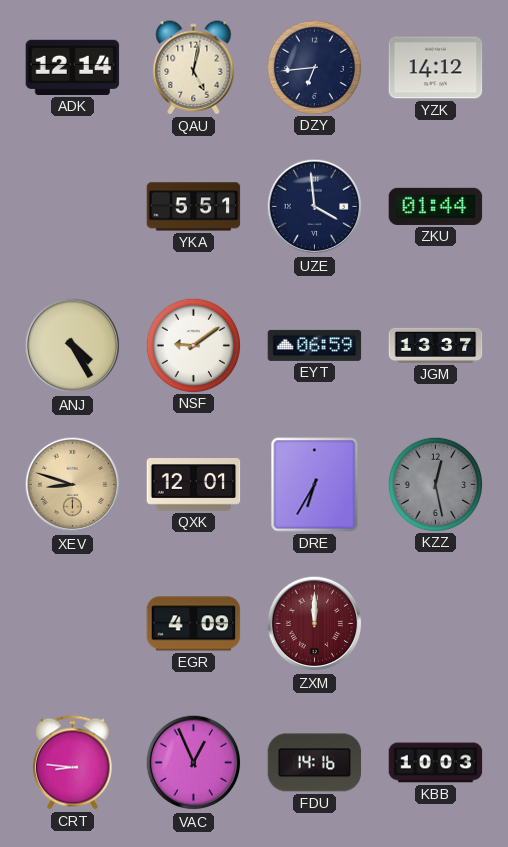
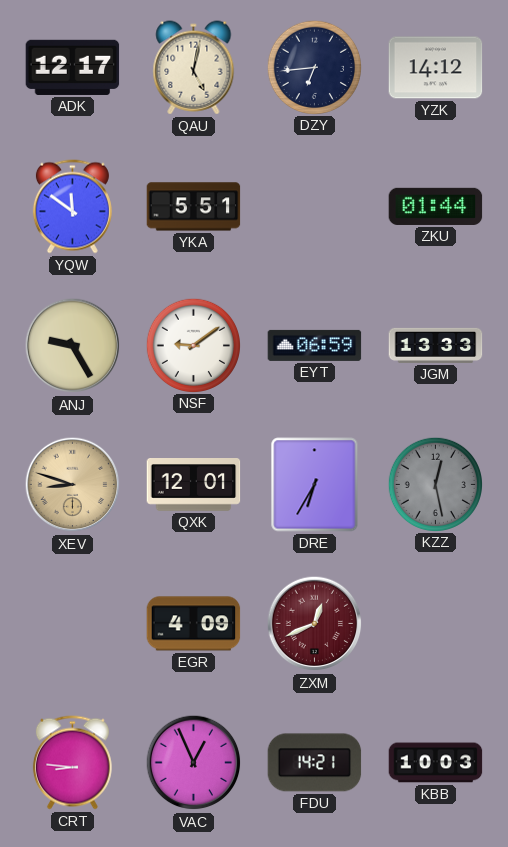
ADK: 12:14 -> 12:17 (73, 67)
YQW: none -> 11:51 (72, 207)
UZE: 3:59 -> none (315, 207)
ANJ: 4:25 -> 9:25 (73, 346)
JGM: 13:37 -> 13:33 (436, 345)
ZXM: 12:00 -> 12:41 (315, 624)
FDU: 14:16 -> 14:21 (315, 763)
